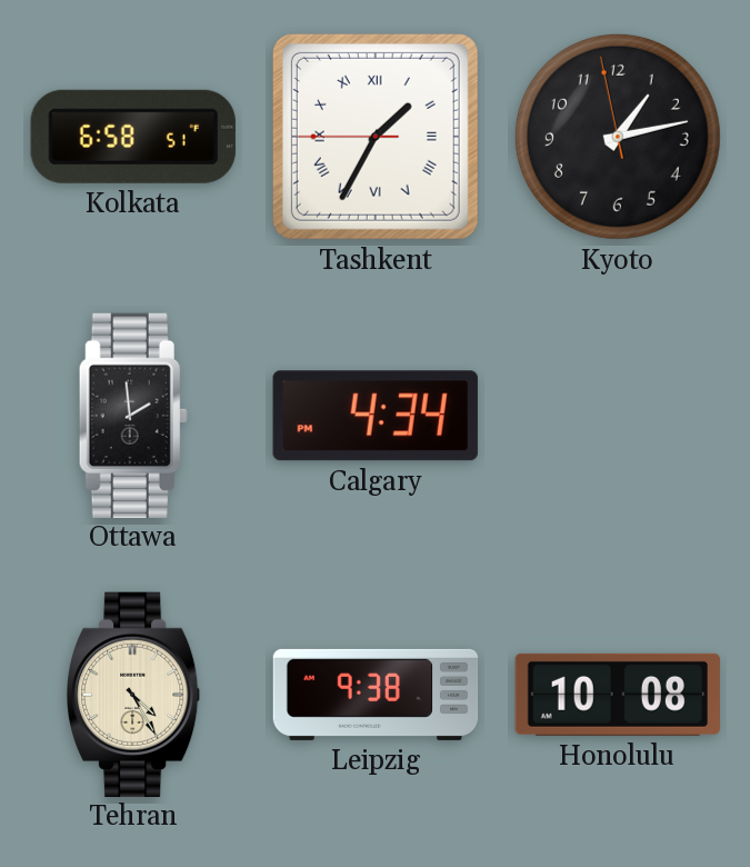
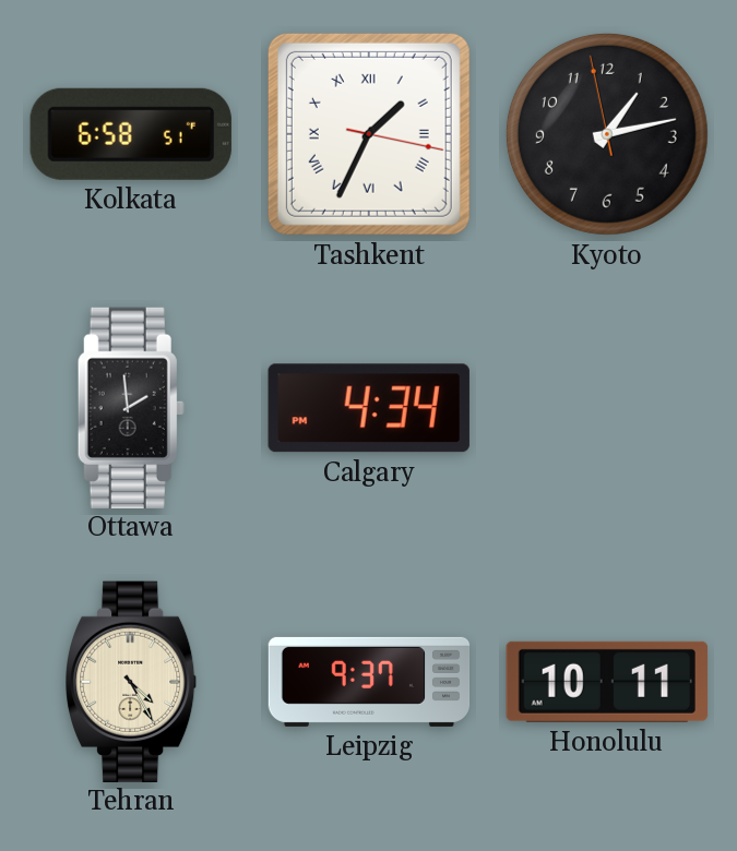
Tashkent: 1:34:45 -> 1:34:17 (369, 134)
Leipzig: 9:38 -> 9:37 (369, 682)
Honolulu: 10:08 -> 10:11 (607, 682)
